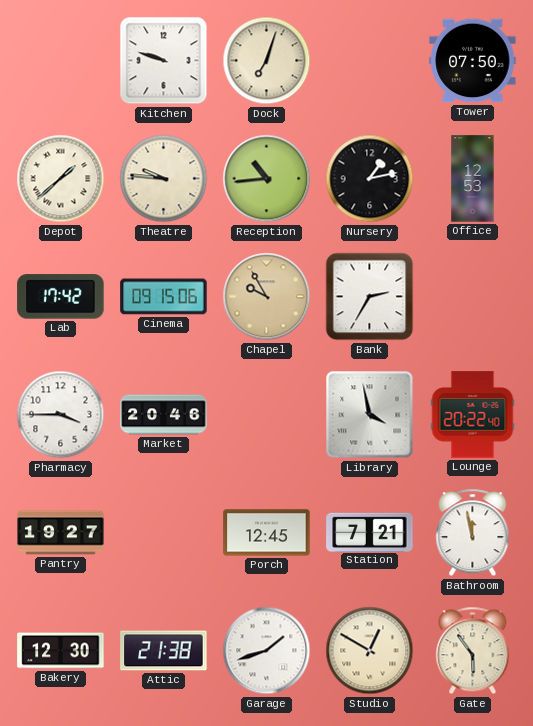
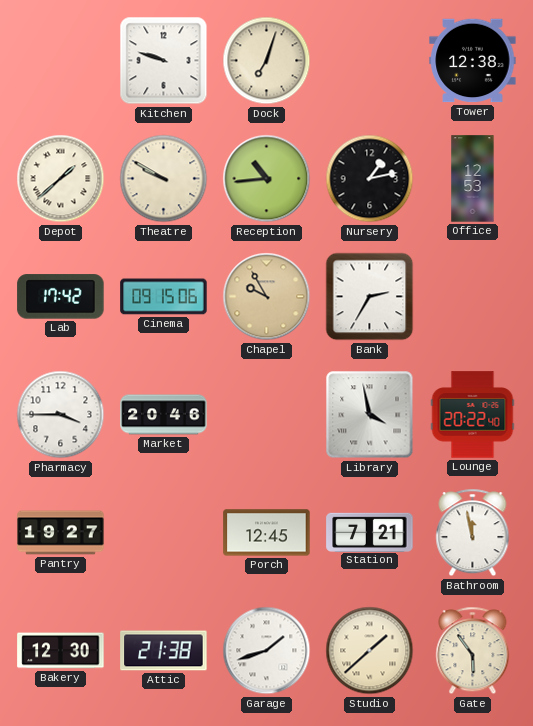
Tower: 07:50 -> 12:38 (473, 61)
Theatre: 9:46 -> 9:50 (164, 179)
Studio: 12:50 -> 1:38 (370, 651)
